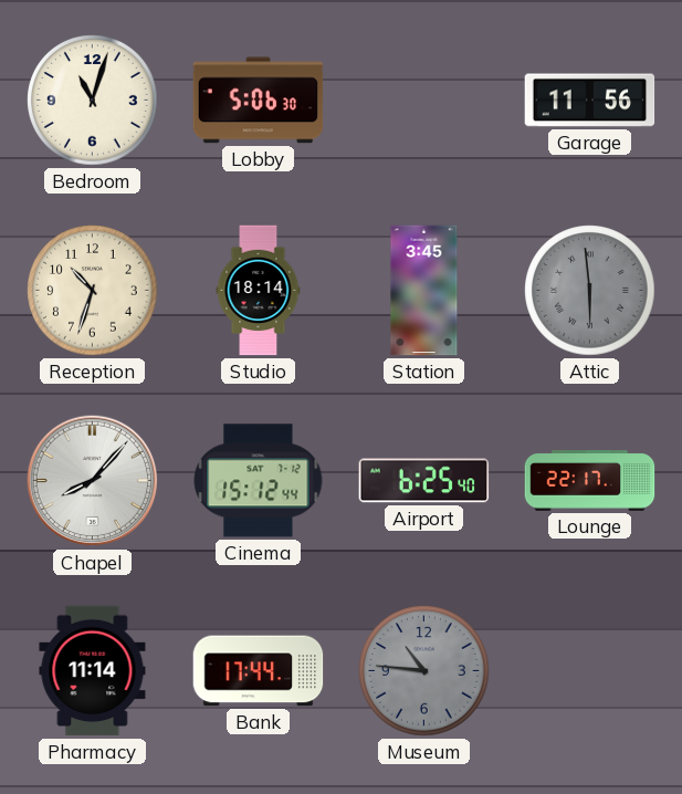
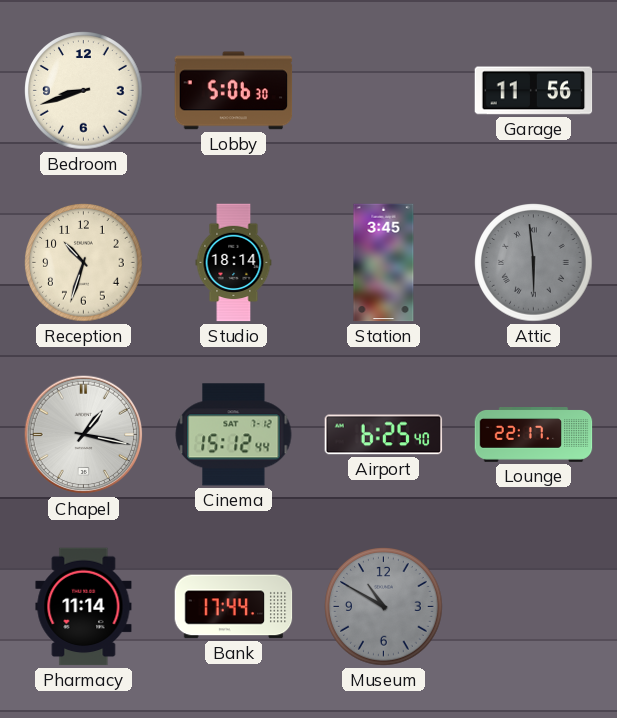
Bedroom: 11:03 -> 8:42 (84, 91)
Chapel: 8:07 -> 1:17 (84, 435)
Museum: 10:46 -> 10:50 (384, 607)
